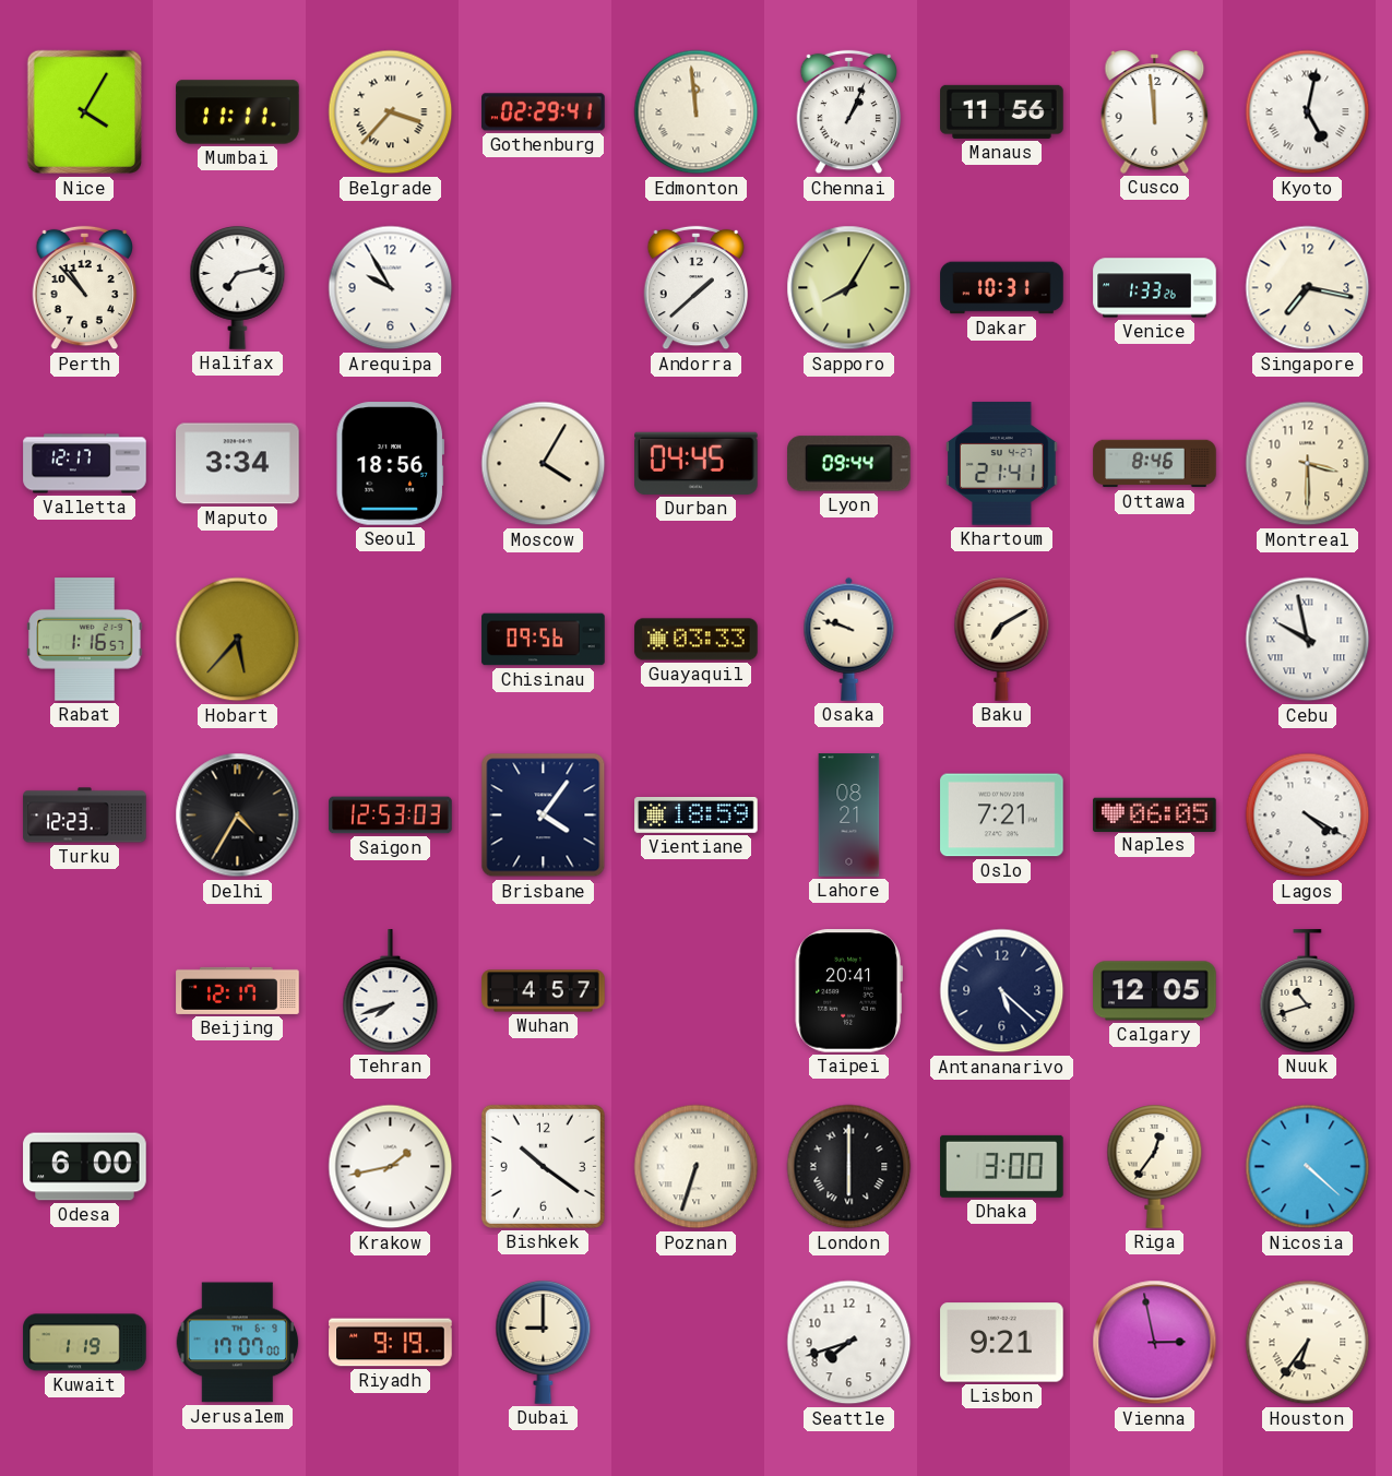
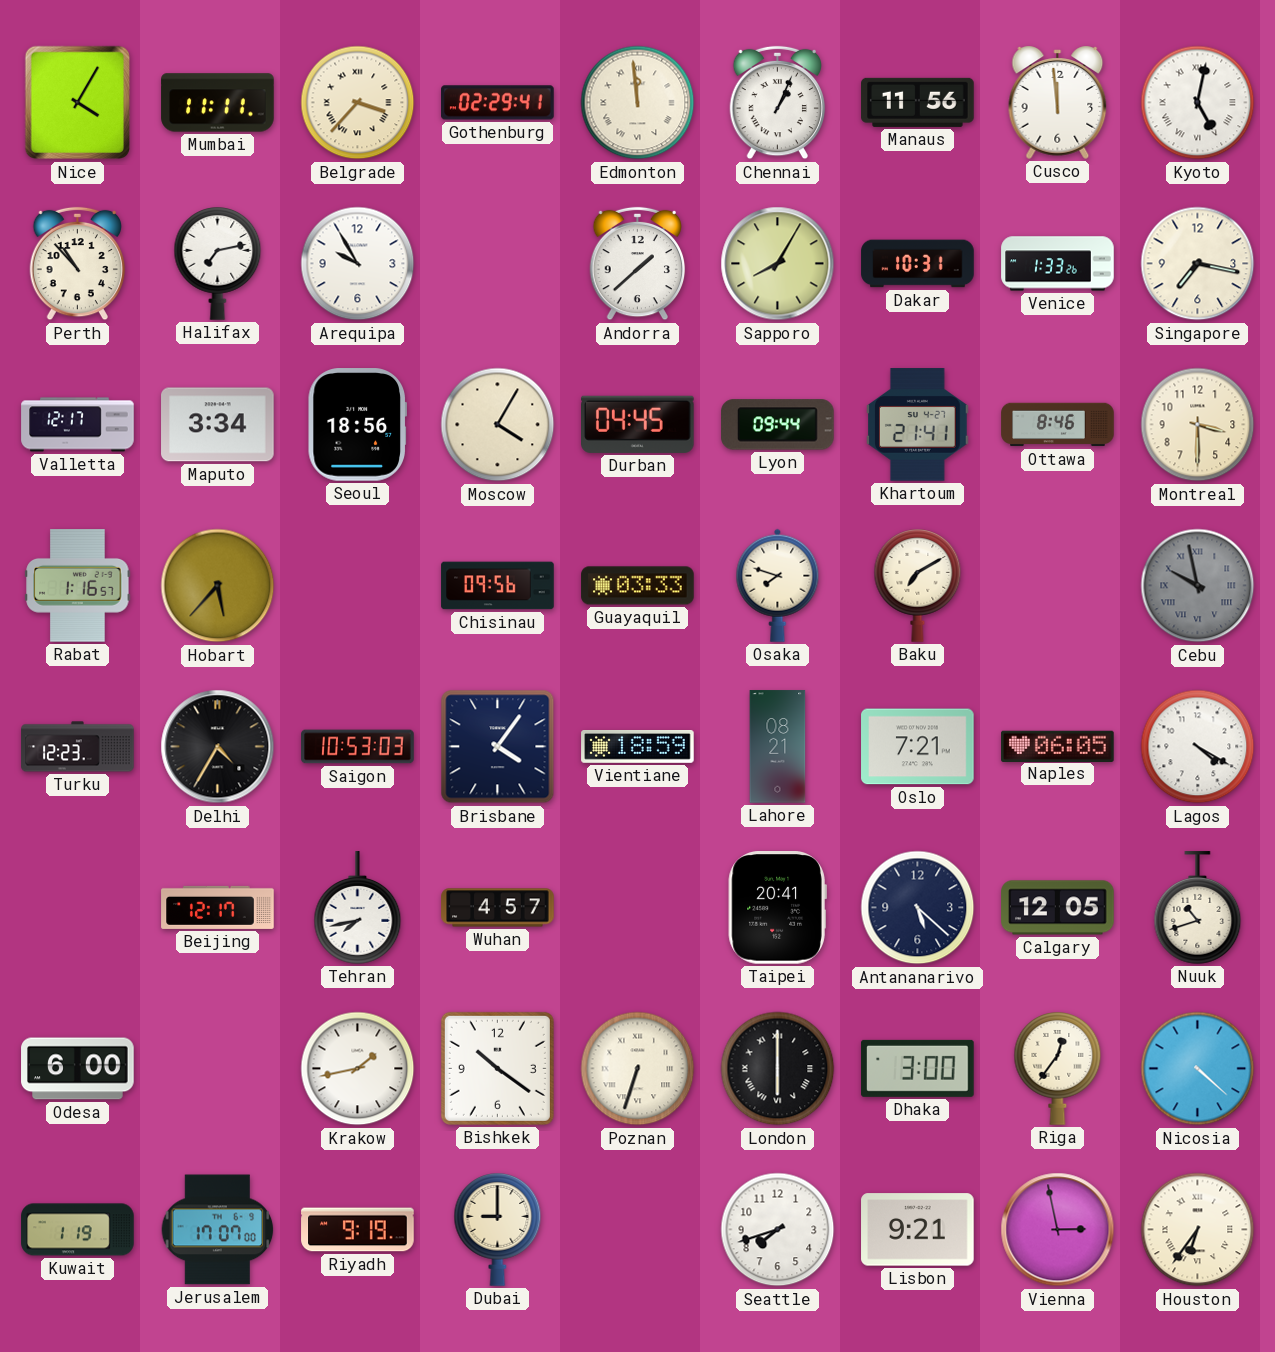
Osaka: 9:48 -> 7:48 (778, 585)
Cebu dial: white -> grey (1198, 586)
Saigon: 12:53 -> 10:53 (358, 747)
Tehran: 7:42 -> 7:43 (358, 908)
